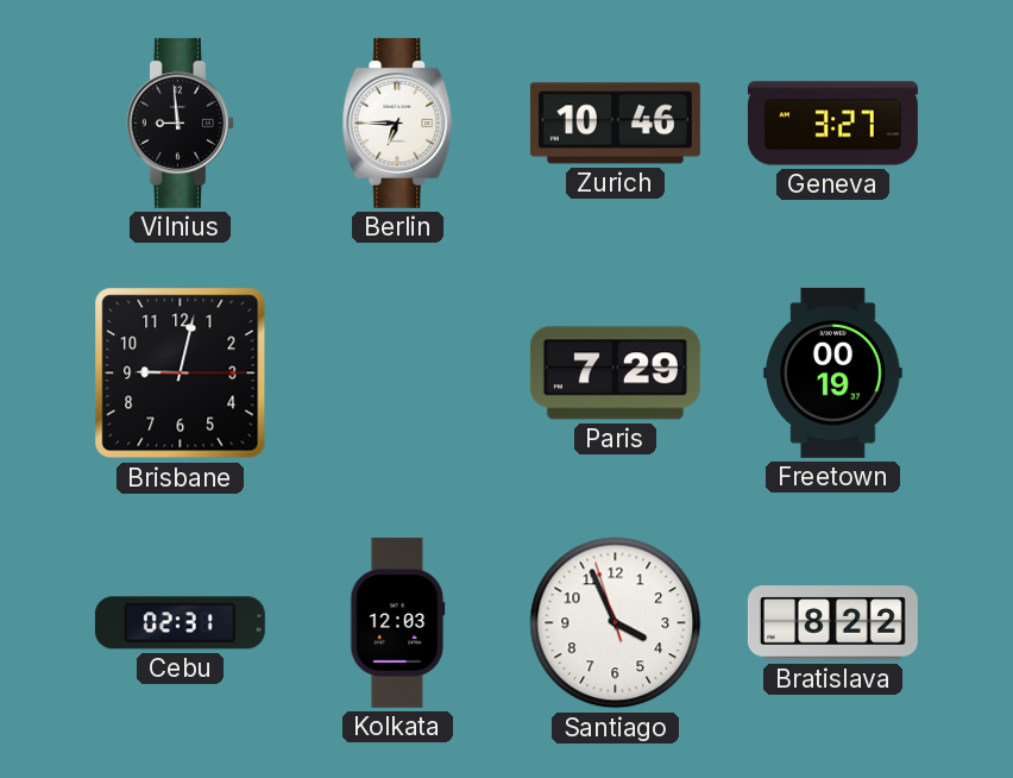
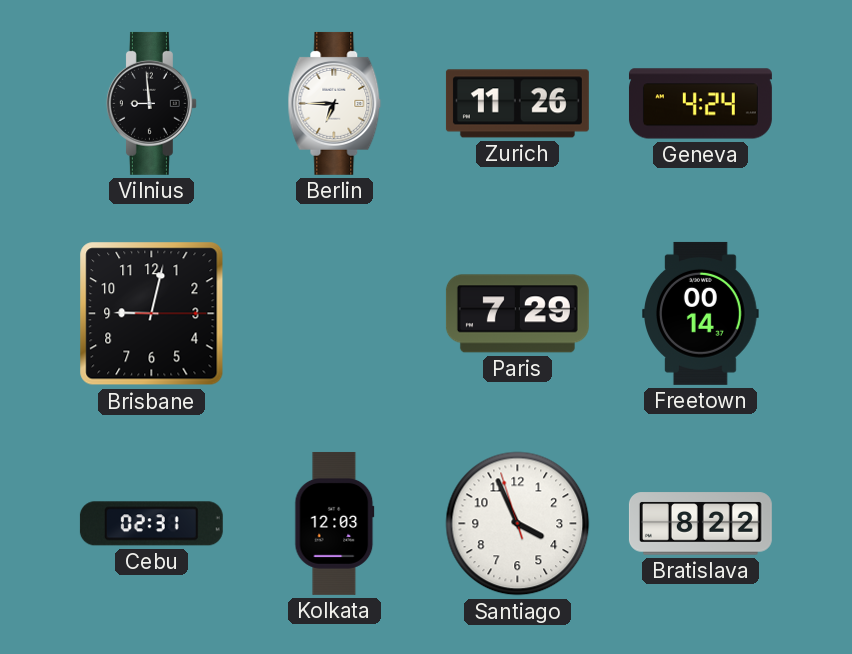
Zurich: 10:46 -> 11:26 (517, 104)
Geneva: 3:27 -> 4:24 (700, 104)
Freetown: 00:19 -> 00:14 (701, 313)
